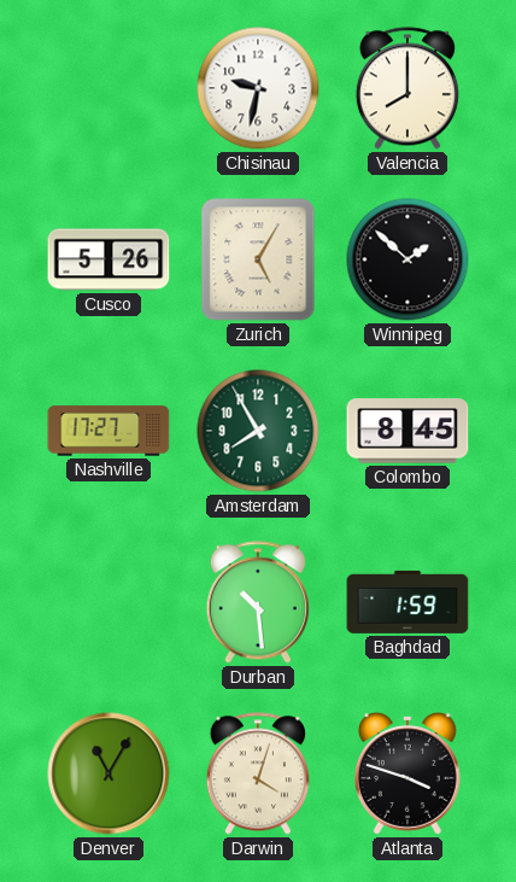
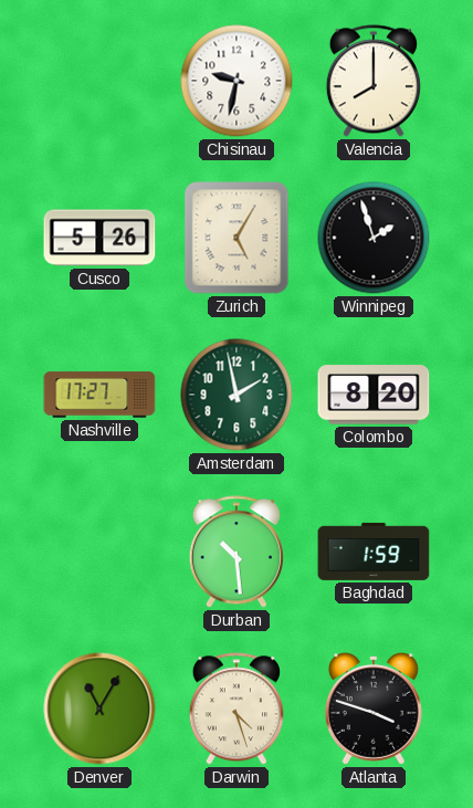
Winnipeg: 1:52 -> 1:57 (374, 238)
Amsterdam: 7:55 -> 1:58 (236, 395)
Colombo: 8:45 -> 8:20 (374, 395)
Darwin: 4:03 -> 4:27 (236, 709)
